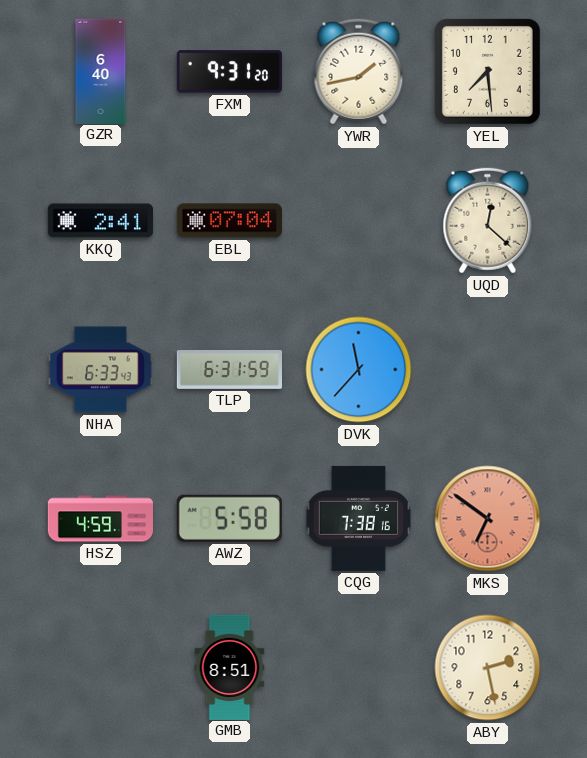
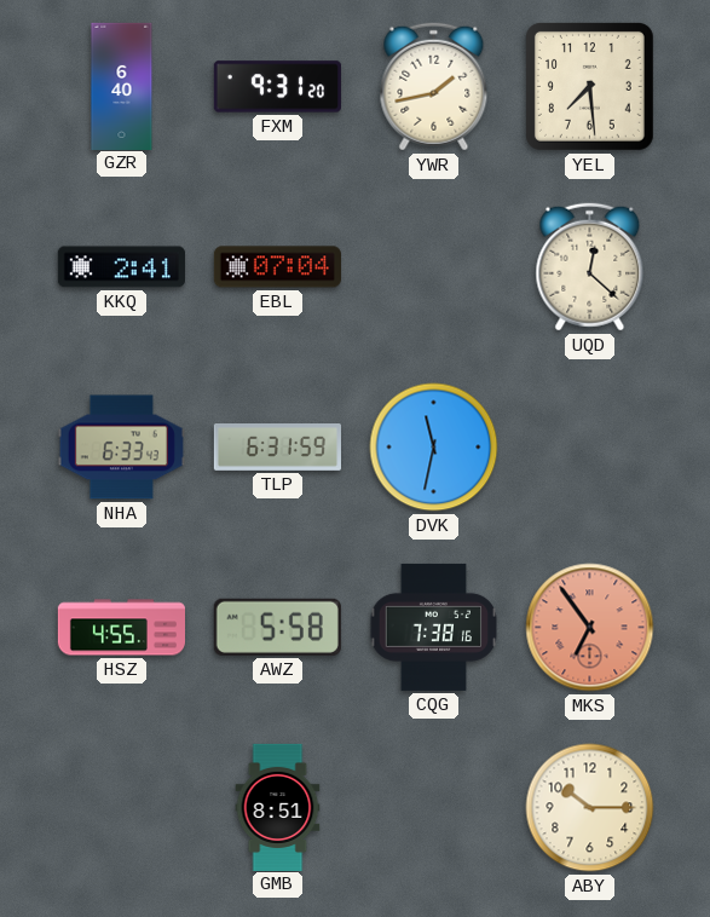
DVK: 11:37 -> 11:32 (434, 448)
HSZ: 4:59 -> 4:55 (121, 628)
MKS: 6:51 -> 6:54 (590, 628)
ABY: 2:28 -> 10:15 (590, 808)
